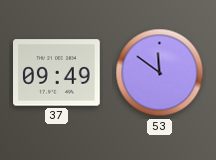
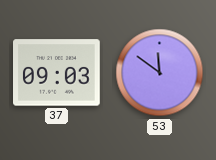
37: 09:49 -> 09:03 (57, 73)
